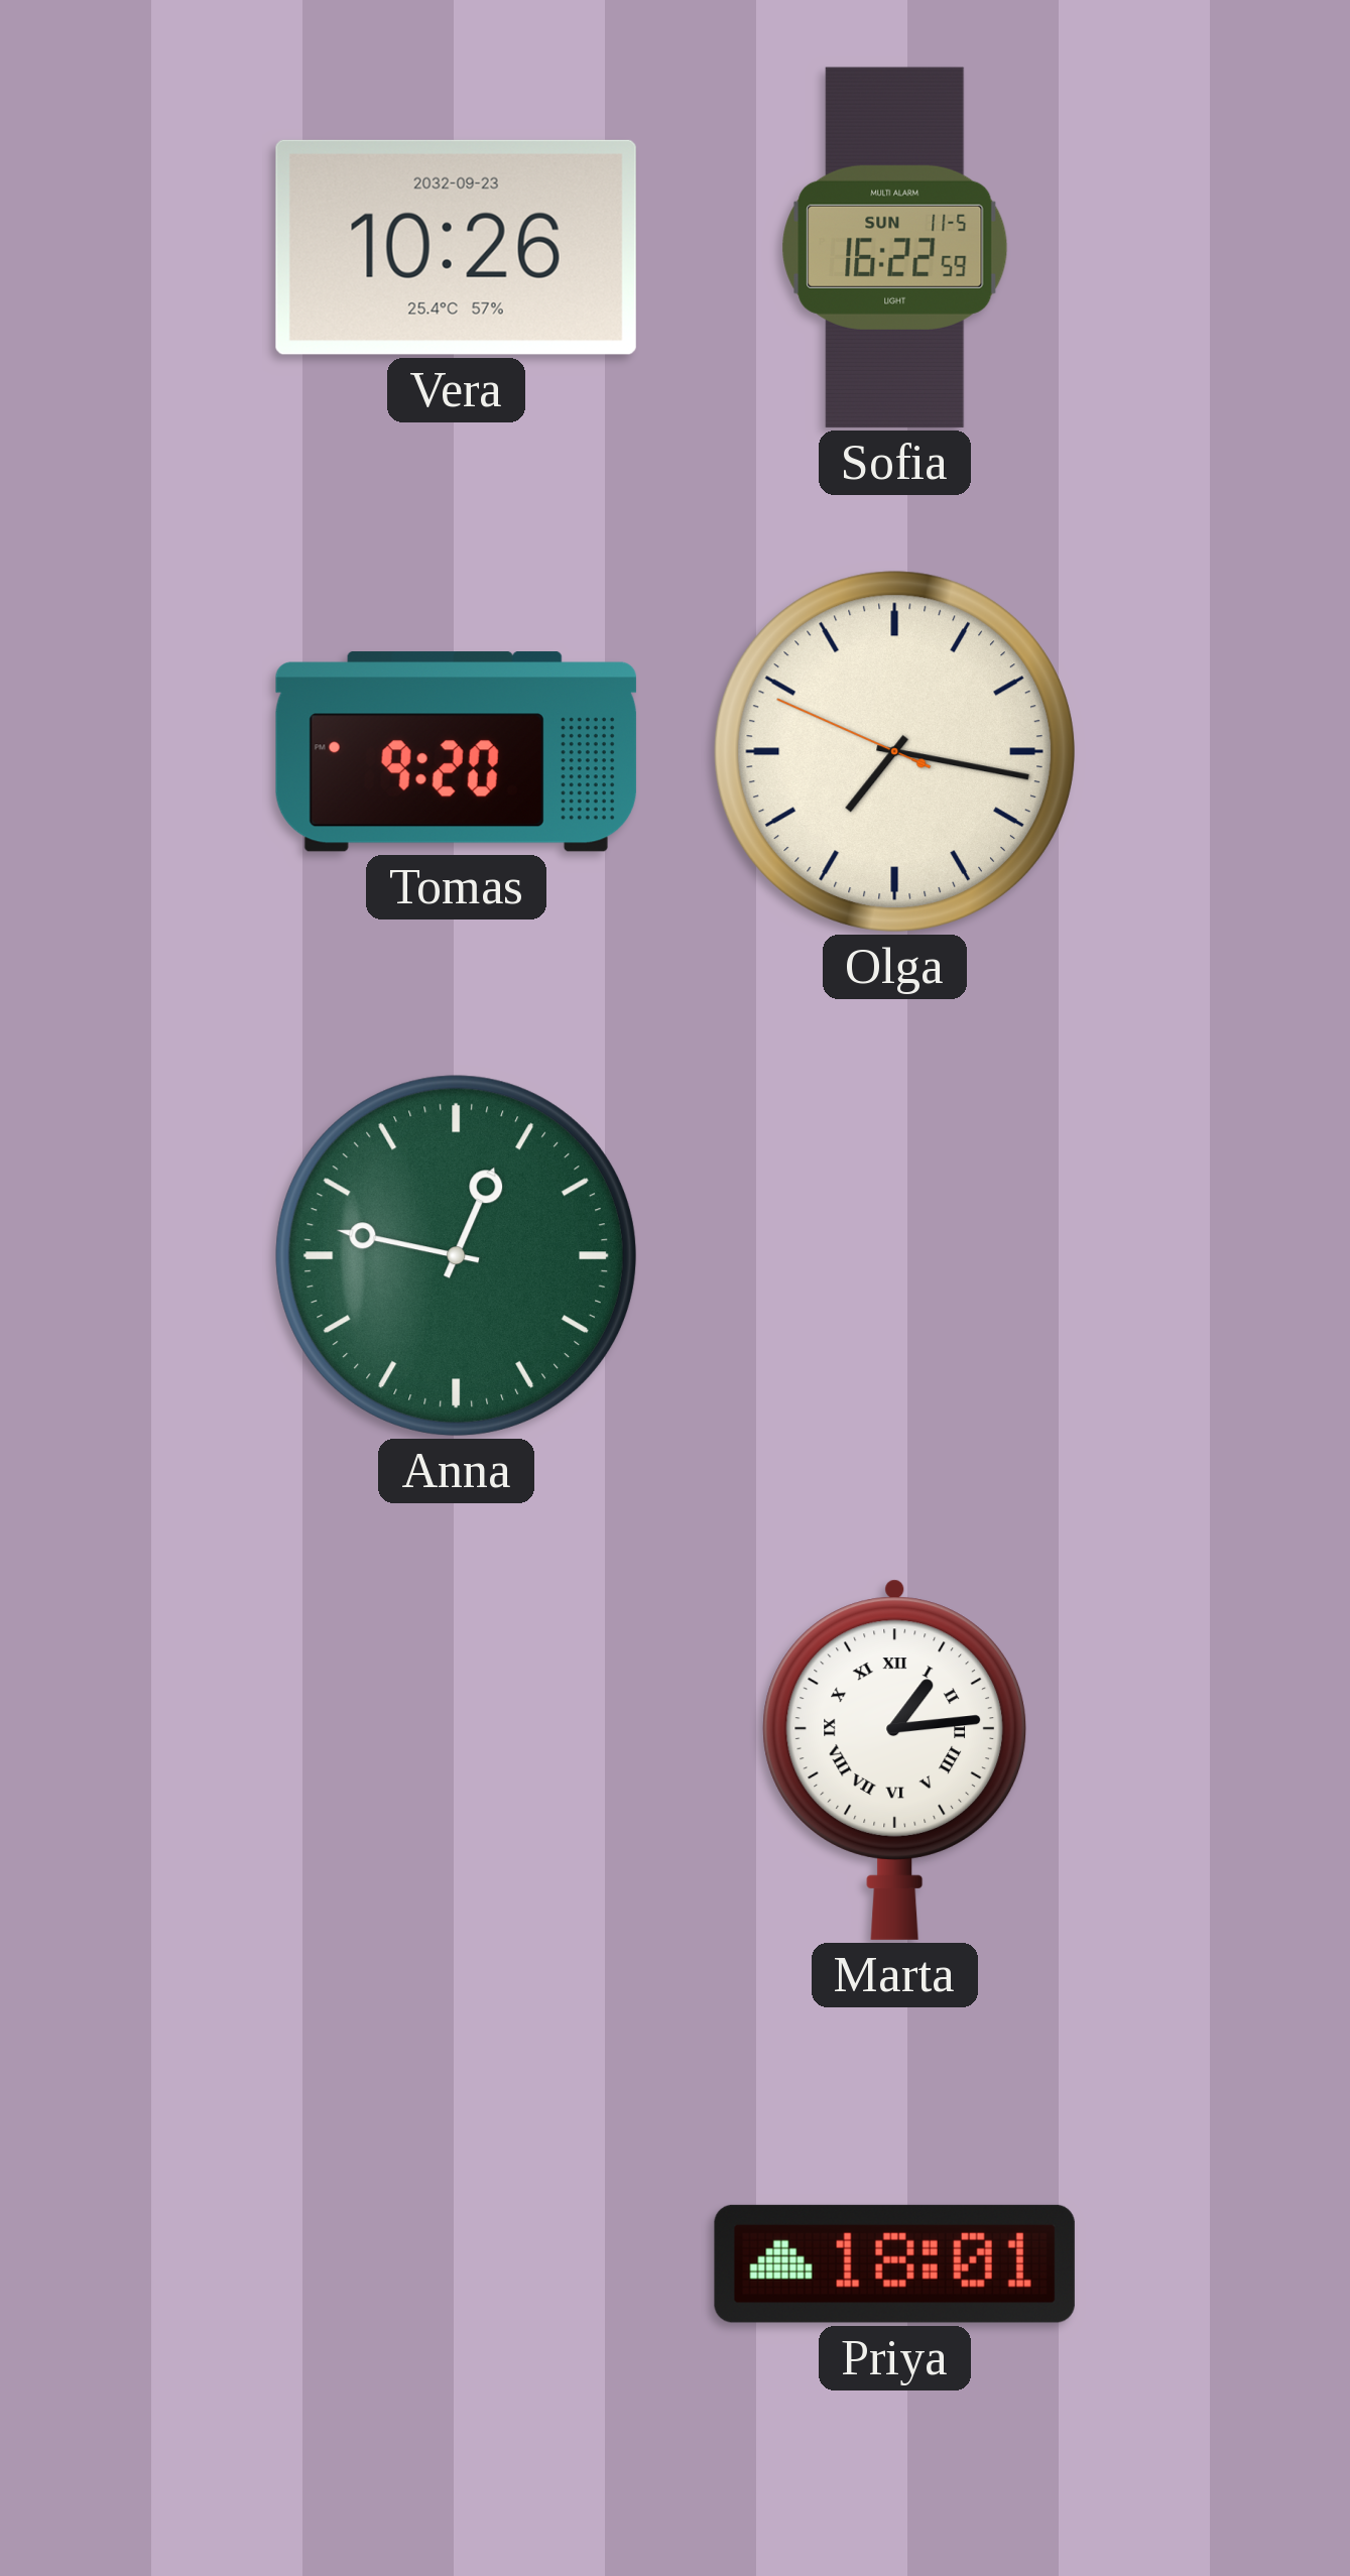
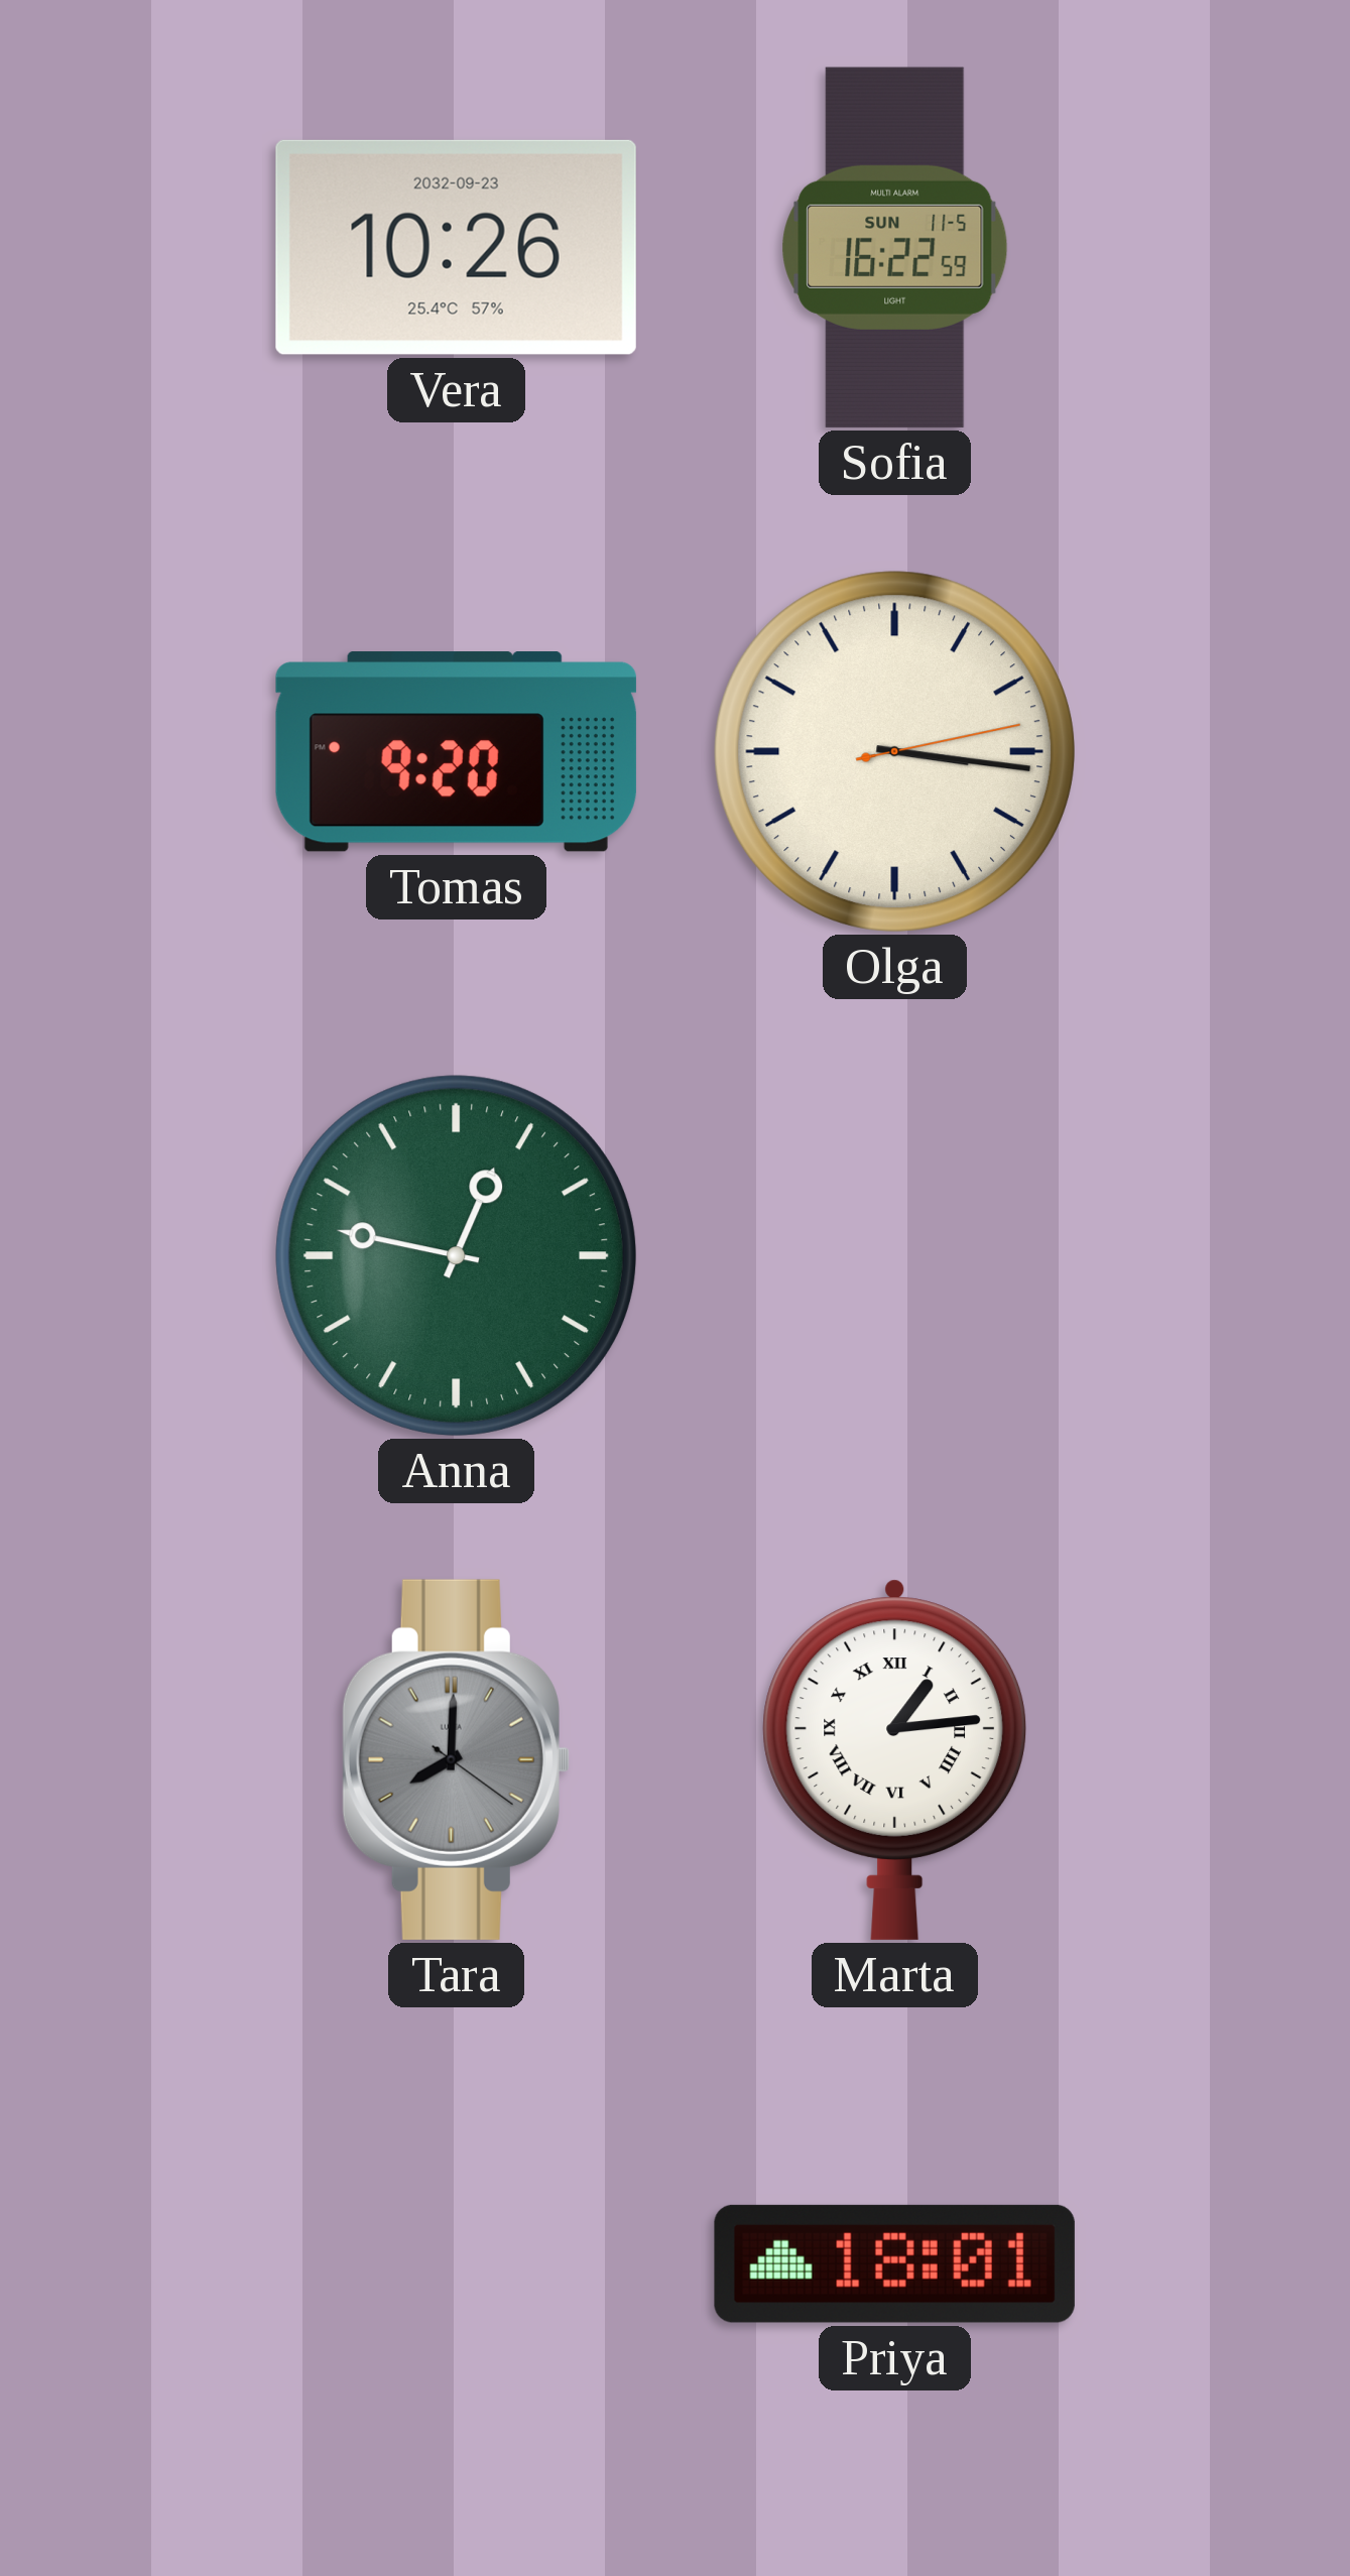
Olga: 7:16 -> 3:16 (894, 751)
Tara: none -> 8:00 (456, 1759)
